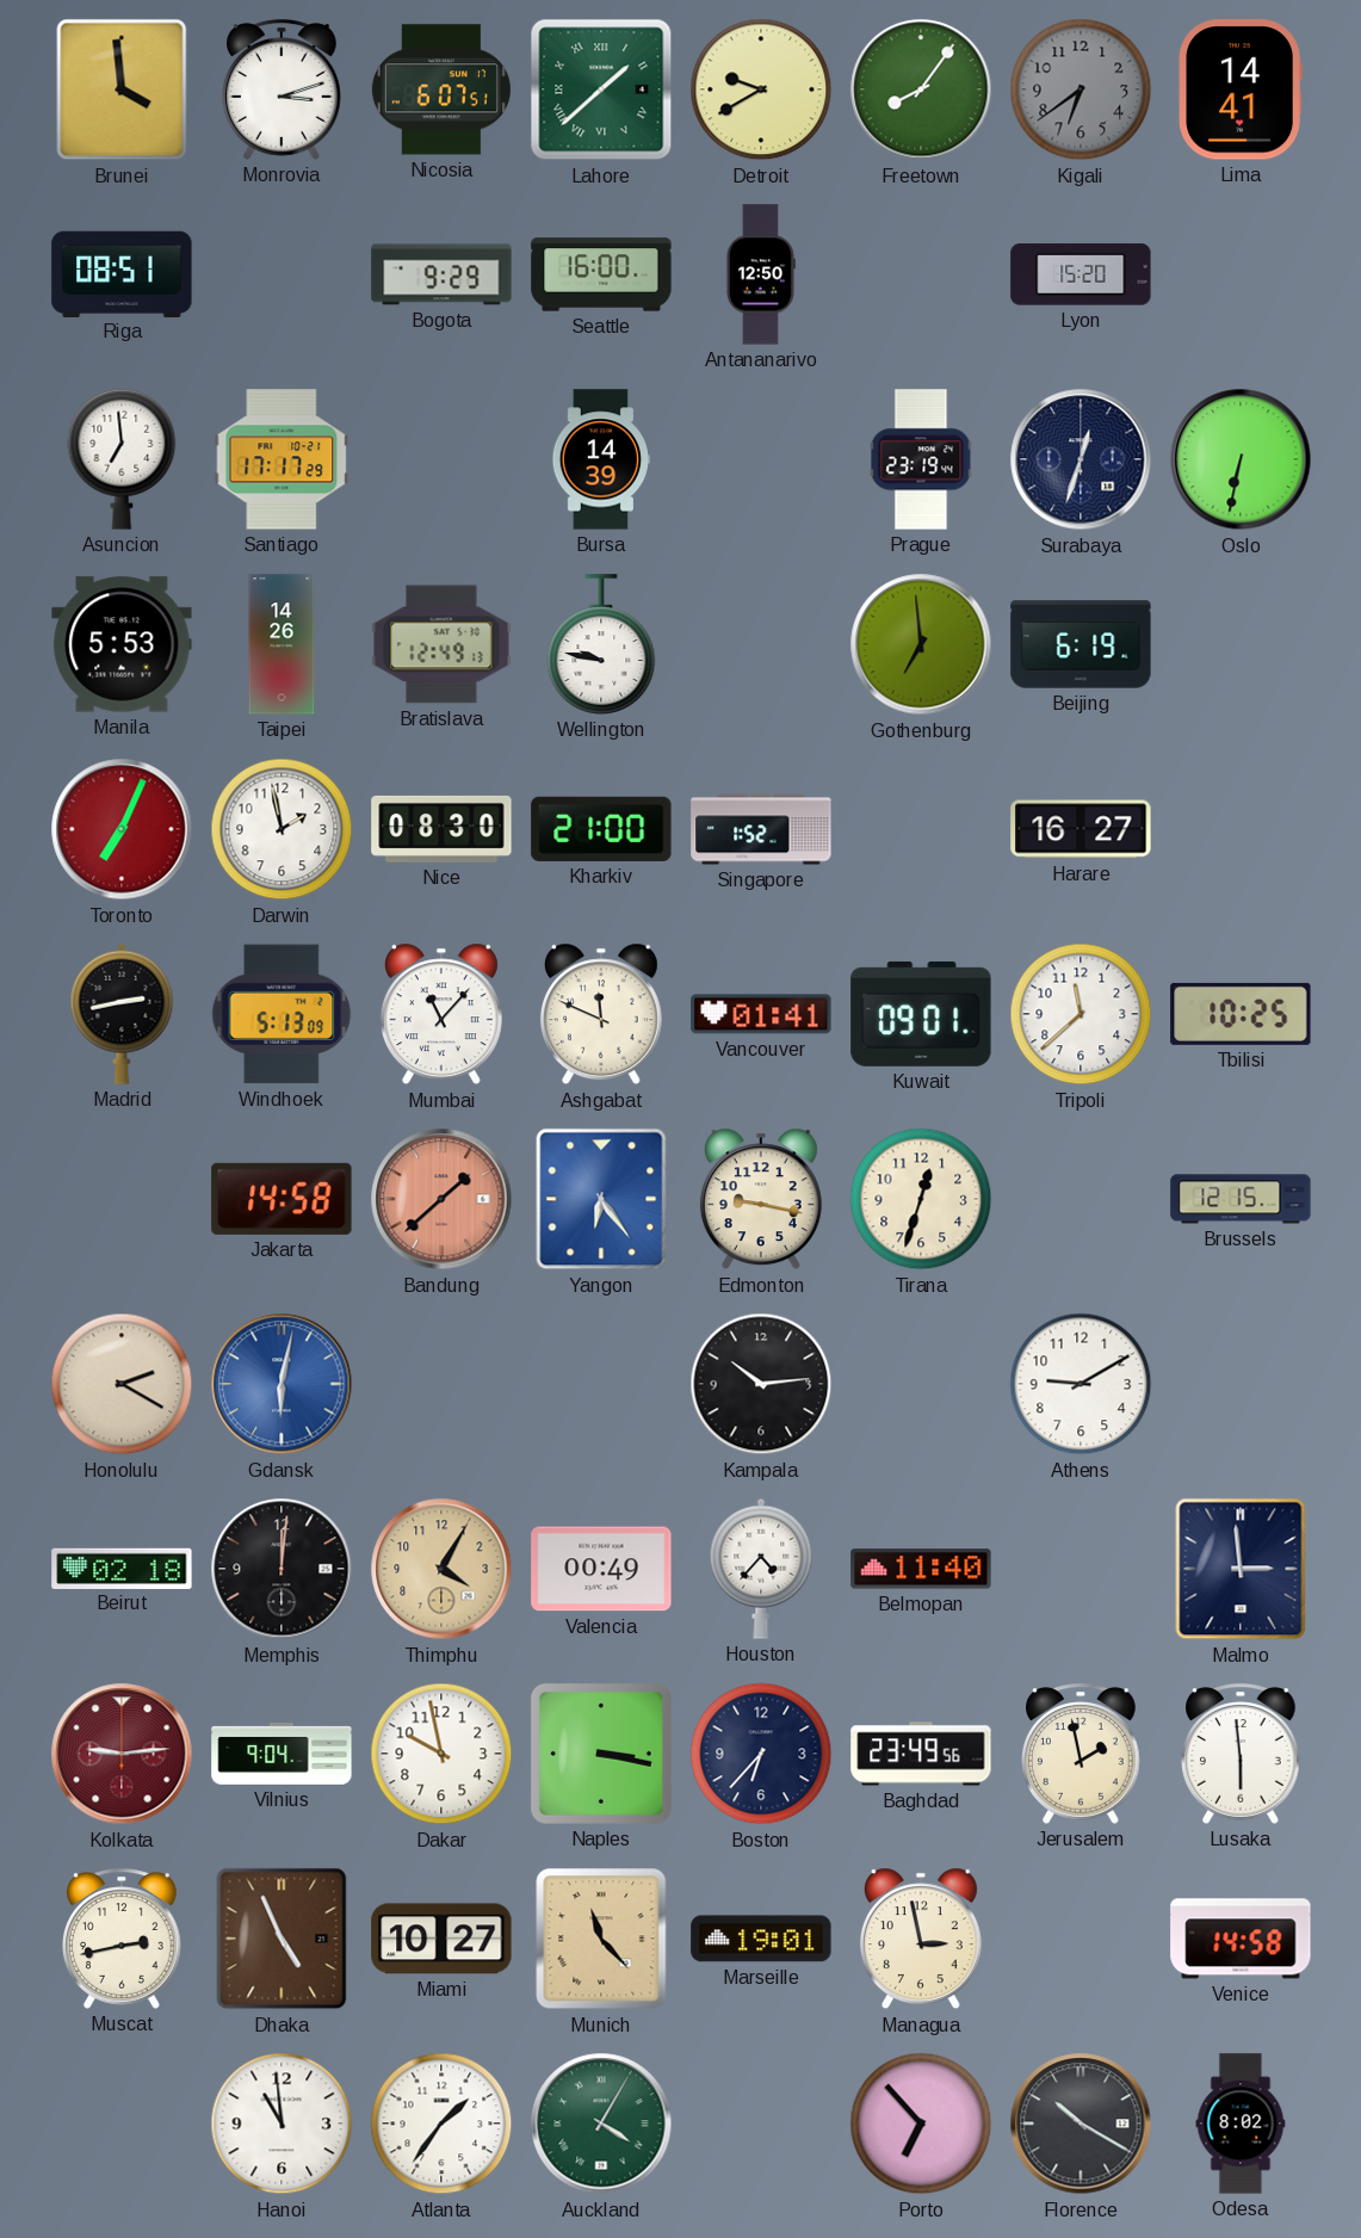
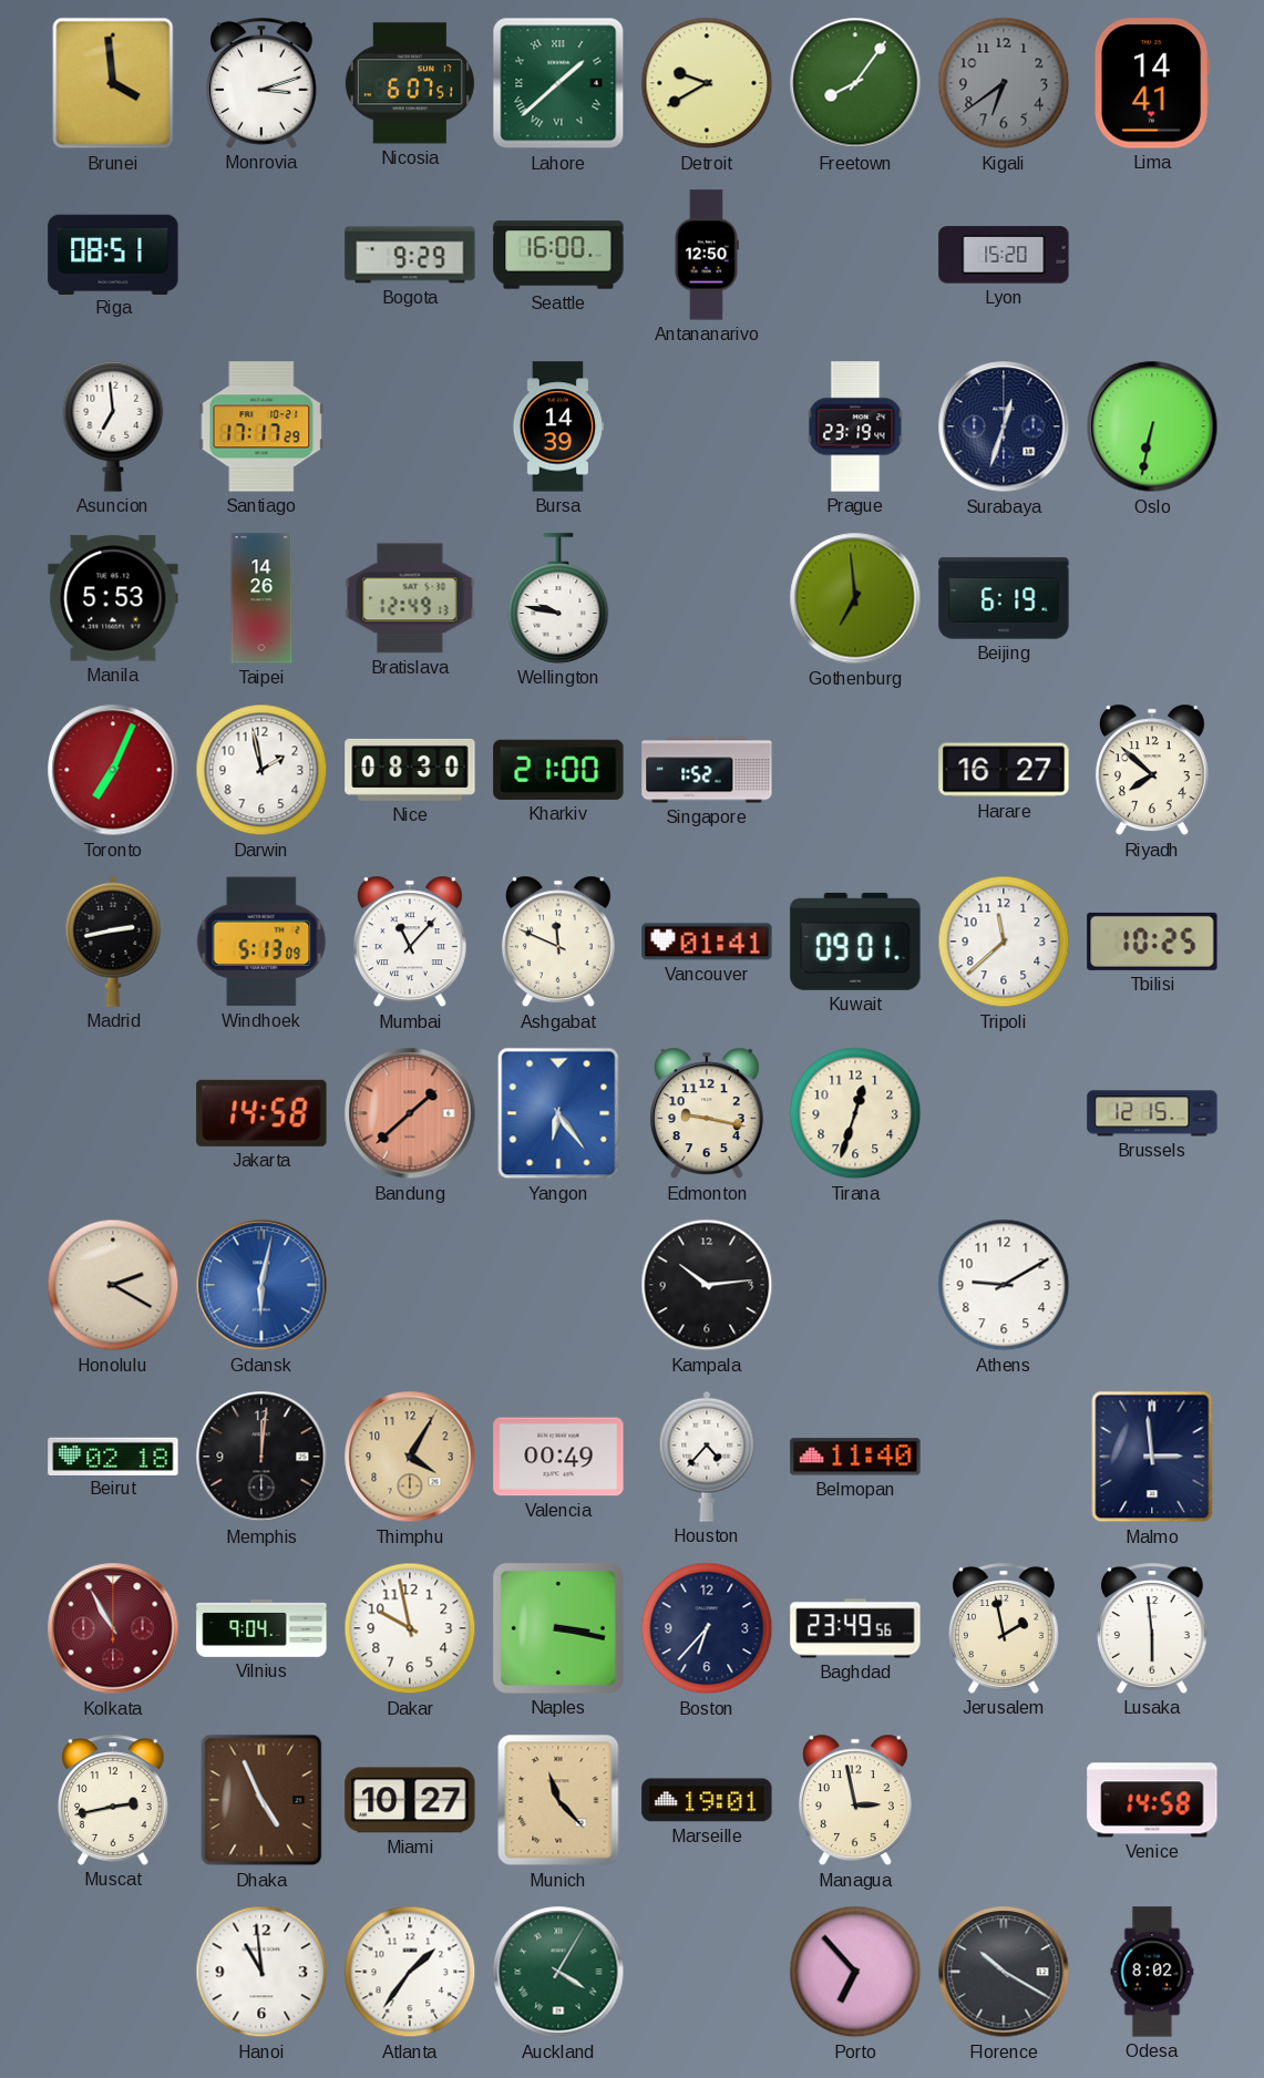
Riyadh: none -> 7:52 (1152, 770)
Kolkata: 9:14 -> 10:55 (113, 1628)
